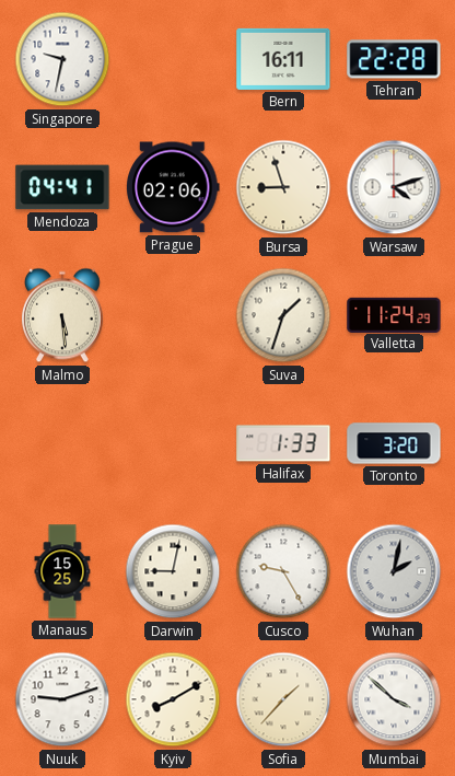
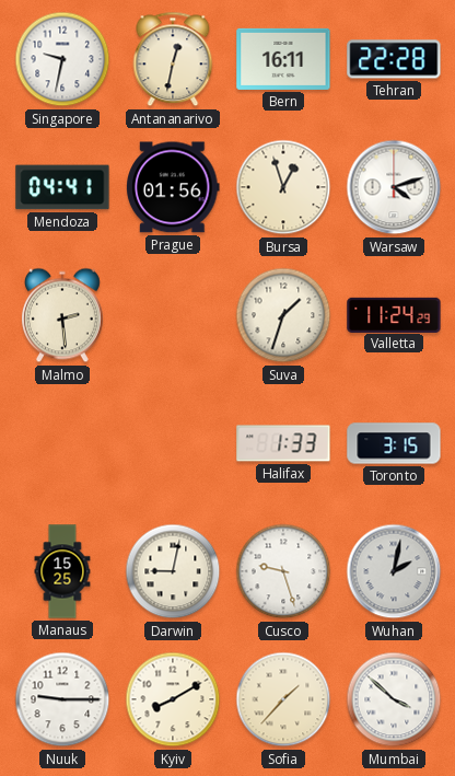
Antananarivo: none -> 12:32 (173, 59)
Prague: 02:06 -> 01:56 (173, 187)
Bursa: 8:57 -> 12:57 (283, 187)
Malmo: 5:29 -> 2:29 (62, 315)
Toronto: 3:20 -> 3:15 (394, 443)
Cusco: 9:25 -> 9:27 (283, 571)
Nuuk: 9:12 -> 9:15 (62, 699)
